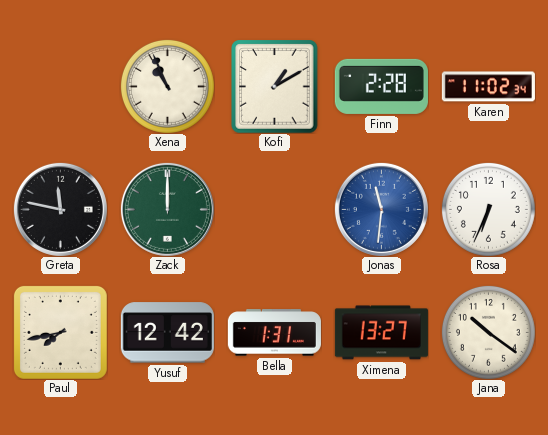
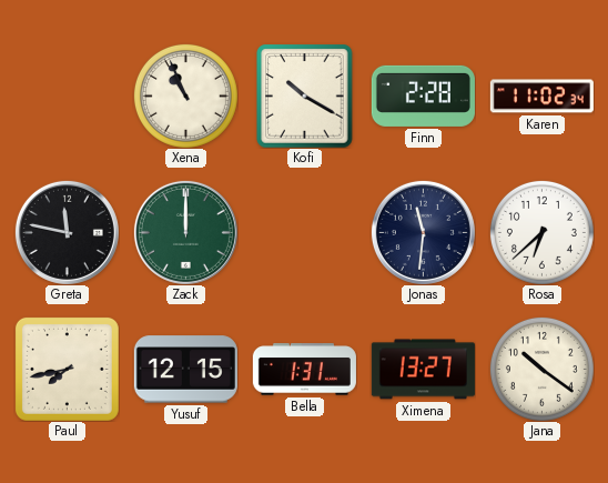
Kofi: 1:10 -> 10:20 (305, 95)
Jonas dial: blue -> navy (423, 232)
Rosa: 6:34 -> 6:38 (541, 232)
Yusuf: 12:42 -> 12:15 (185, 370)
